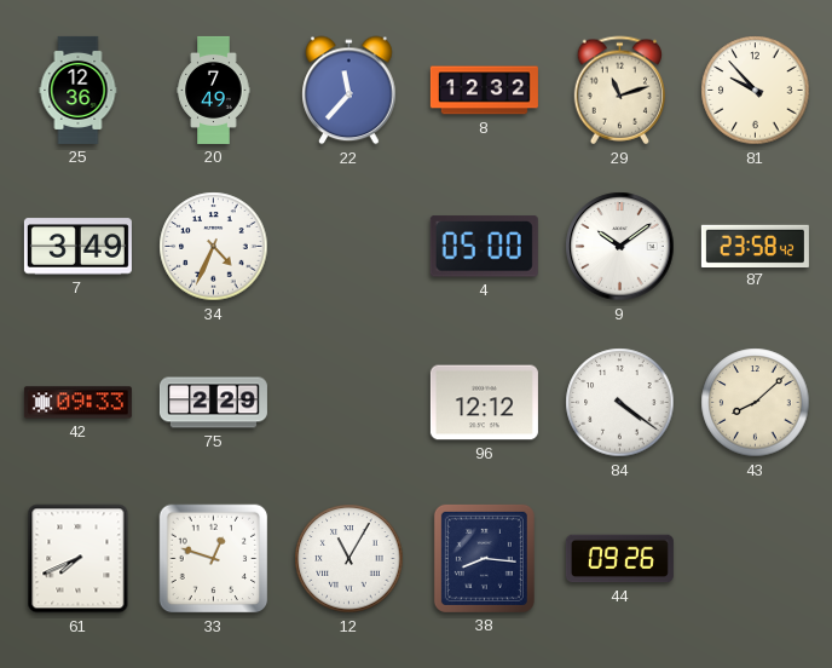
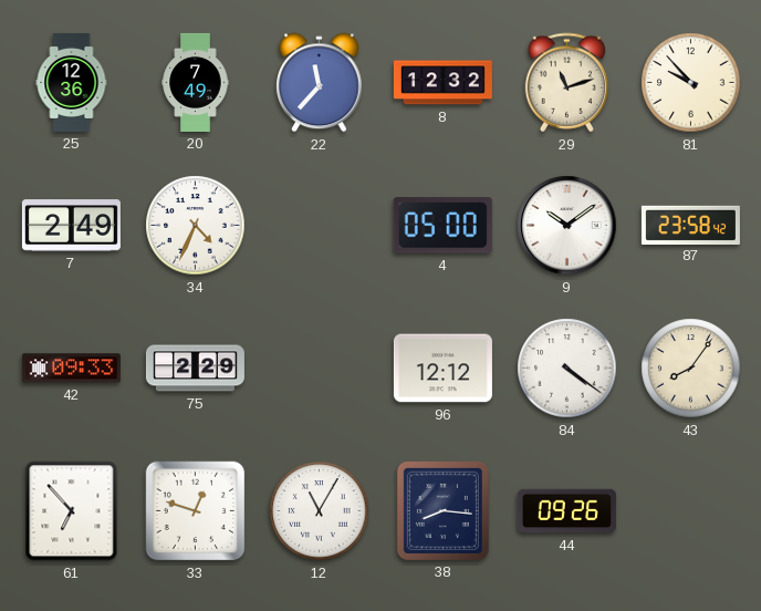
7: 3:49 -> 2:49 (71, 226)
43: 8:08 -> 8:06 (691, 369)
61: 7:41 -> 6:53 (72, 511)
